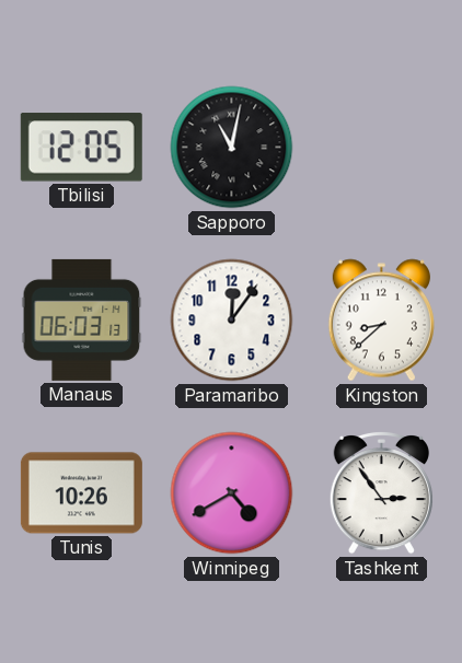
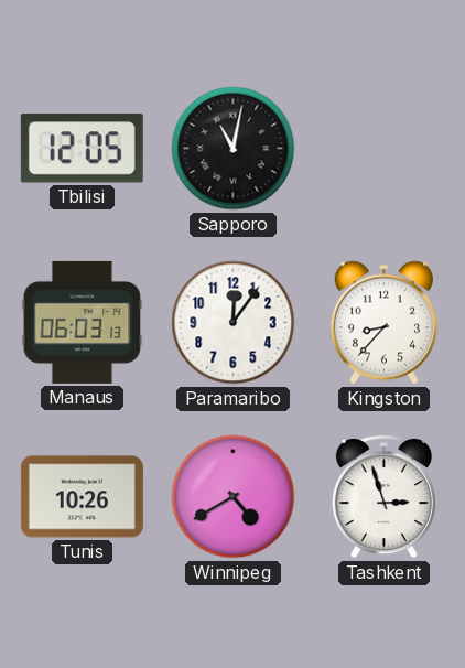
Kingston: 8:38 -> 8:37 (383, 323)
Tashkent: 2:54 -> 2:57 (383, 496)
